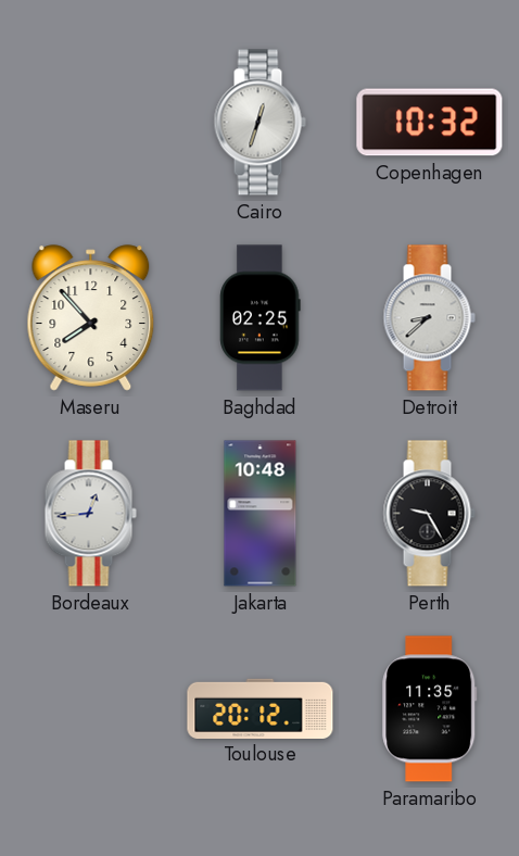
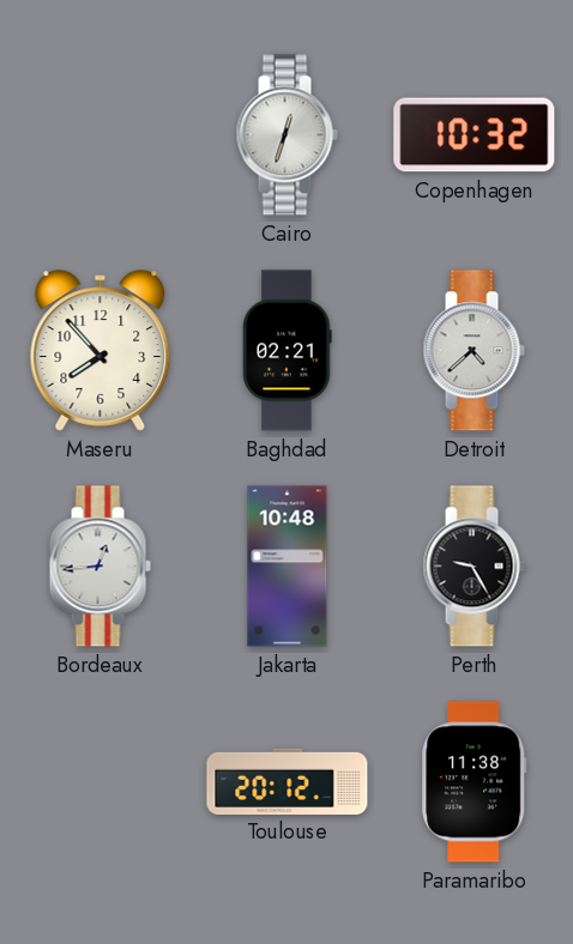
Baghdad: 02:25 -> 02:21 (288, 351)
Detroit: 8:38 -> 4:38 (474, 351)
Paramaribo: 11:35 -> 11:38 (475, 782)
